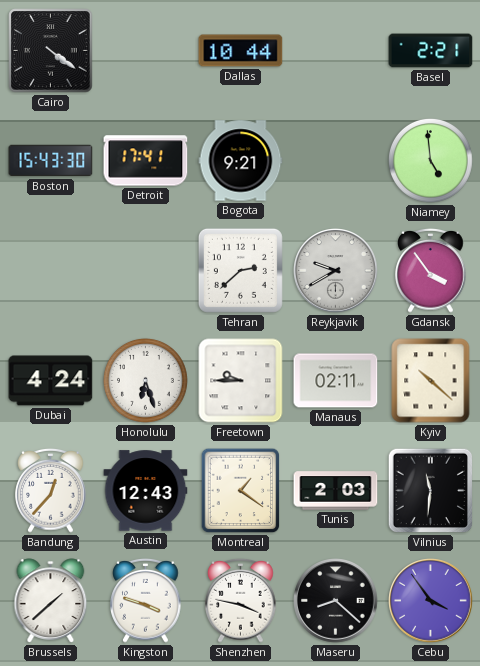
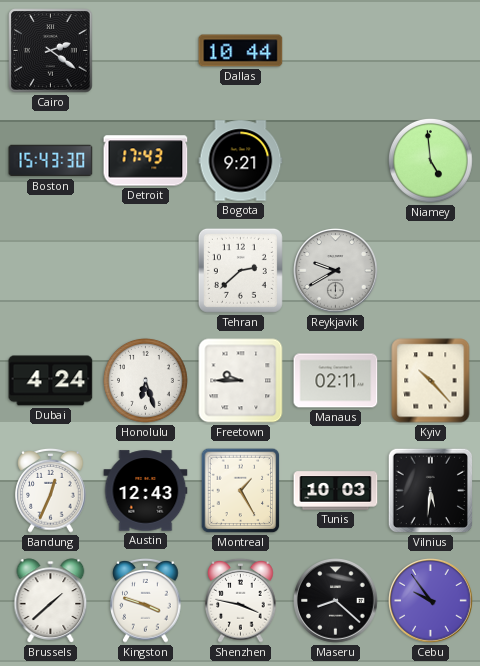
Cairo: 4:21 -> 2:21 (51, 51)
Basel: 2:21 -> none (431, 51)
Detroit: 17:41 -> 17:43 (146, 161)
Gdansk: 3:54 -> none (431, 271)
Kyiv: 10:22 -> 10:23 (431, 381)
Bandung: 12:37 -> 12:34 (51, 491)
Montreal: 1:21 -> 1:25 (241, 491)
Tunis: 2:03 -> 10:03 (336, 491)
Vilnius: 11:31 -> 5:31 (431, 491)
Cebu: 3:54 -> 9:54 (431, 601)
